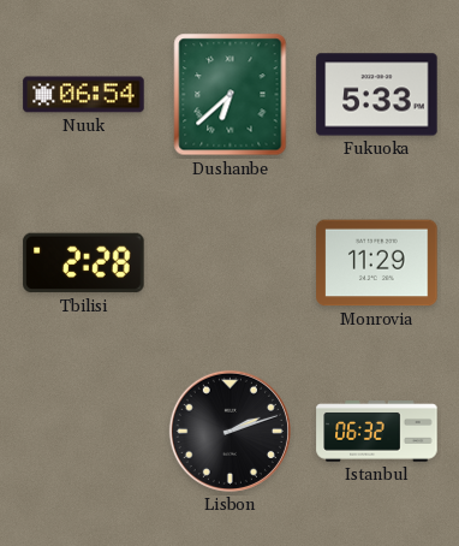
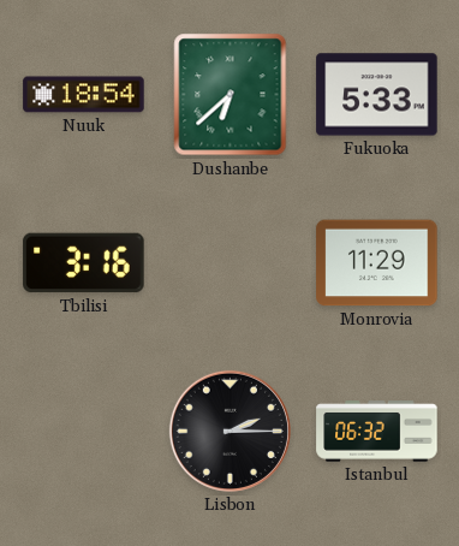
Nuuk: 06:54 -> 18:54 (84, 95)
Tbilisi: 2:28 -> 3:16 (84, 263)
Lisbon: 2:12 -> 2:15 (229, 431)
